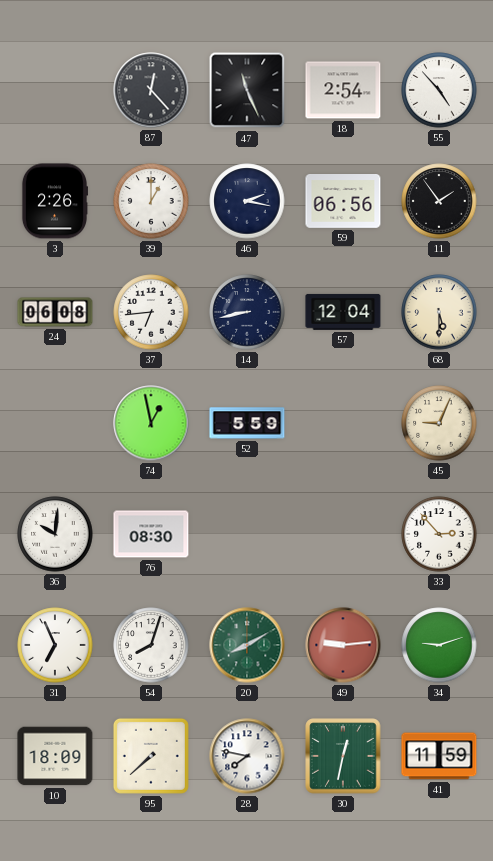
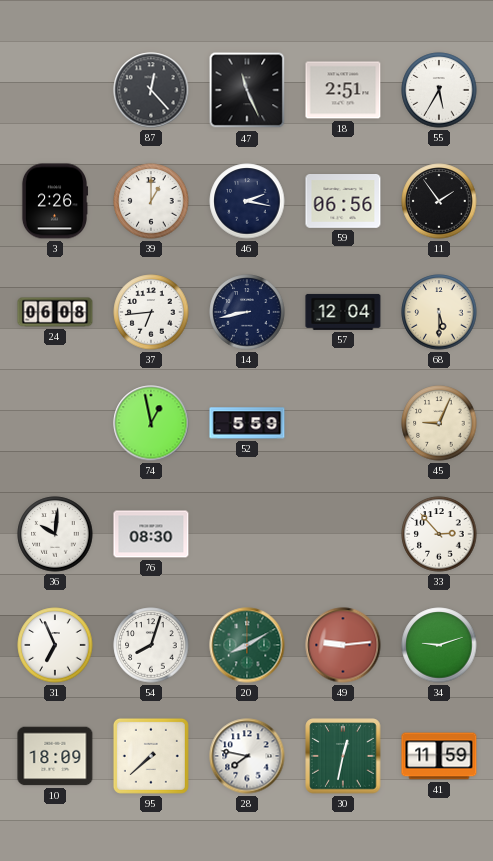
18: 2:54 -> 2:51 (343, 90)
55: 4:53 -> 5:35 (439, 90)
